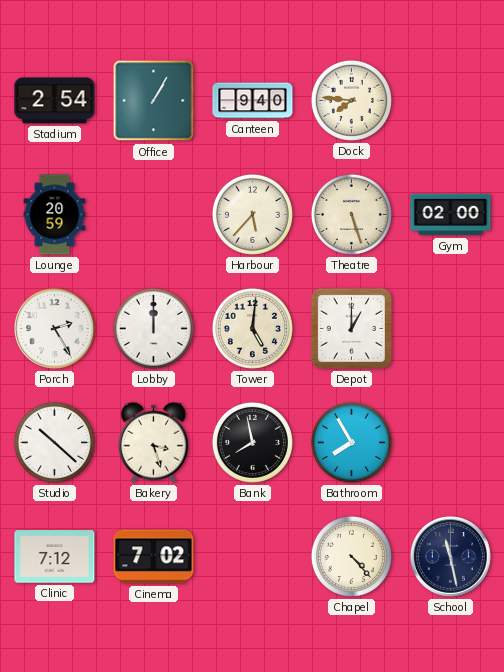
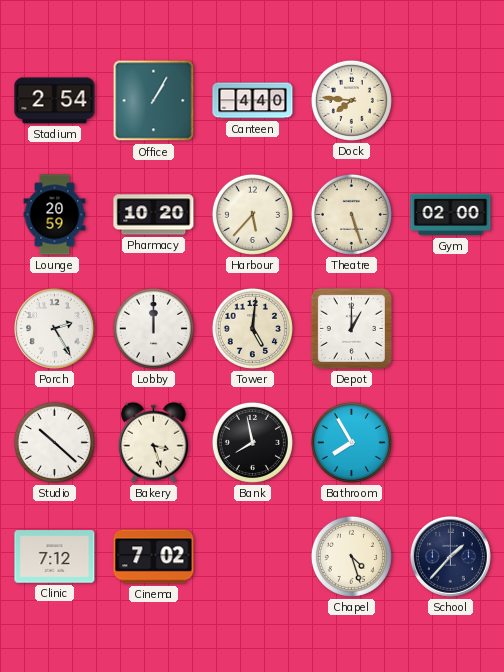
Canteen: 9:40 -> 4:40 (253, 101)
Pharmacy: none -> 10:20 (154, 215)
Chapel: 4:23 -> 4:27 (351, 556)
School: 11:28 -> 1:37 (451, 557)
